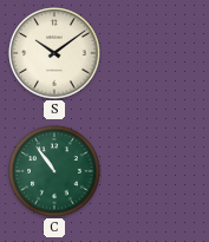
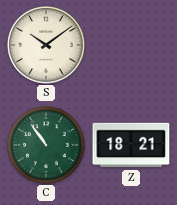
Z: none -> 18:21 (131, 145)
